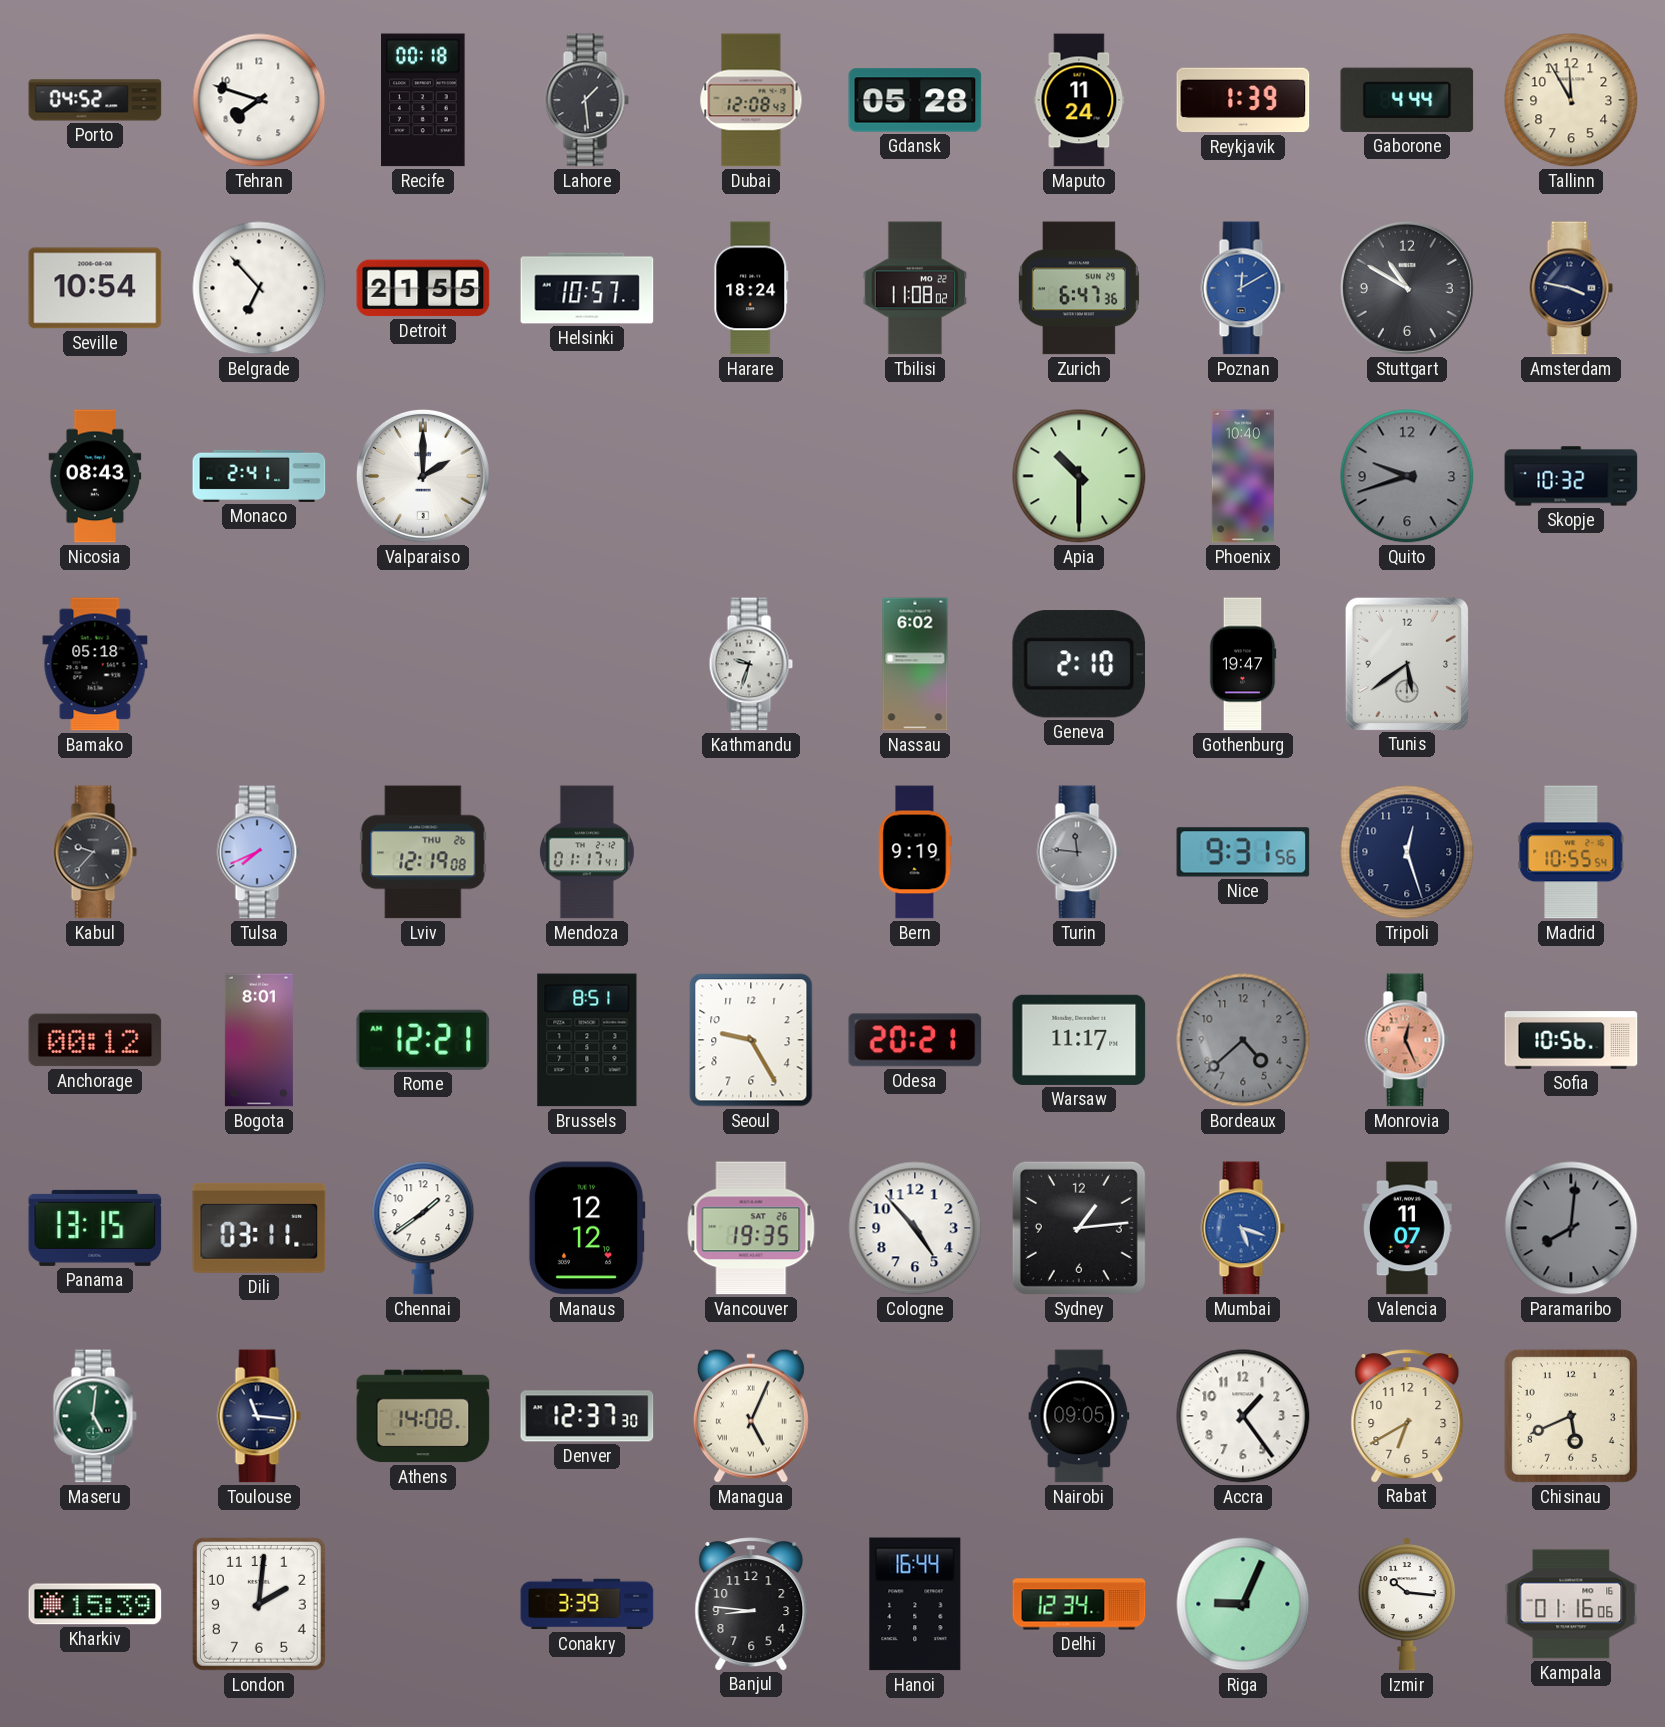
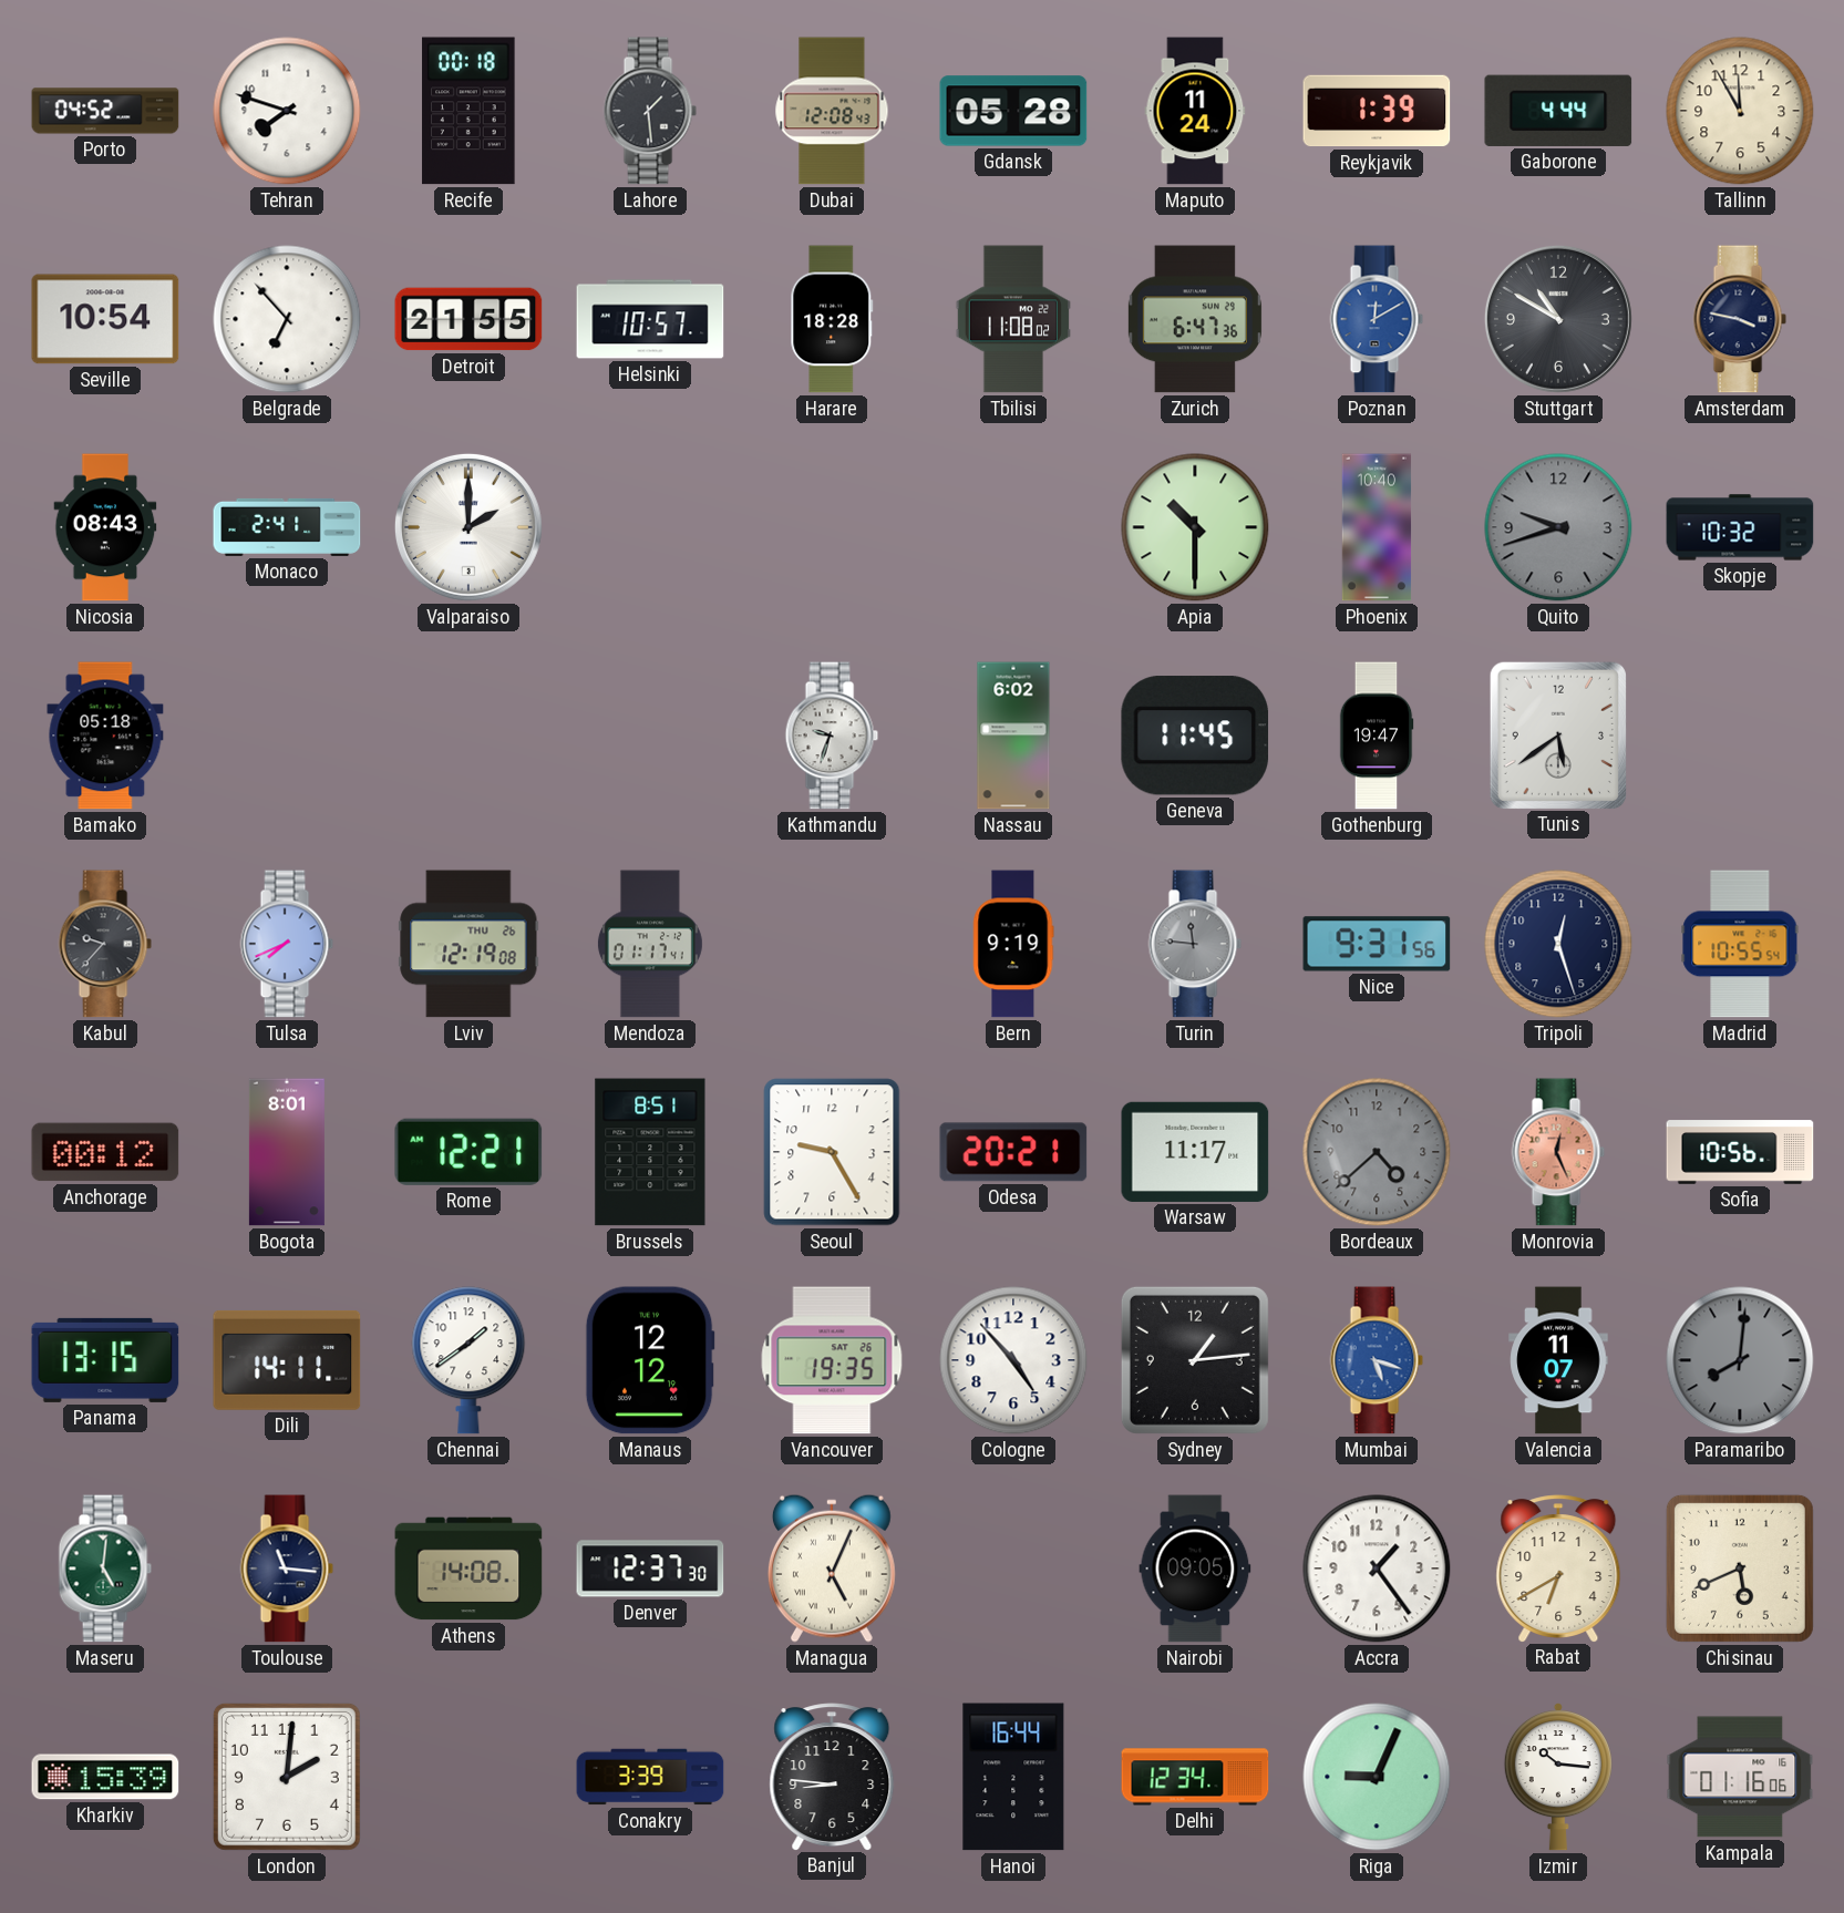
Harare: 18:24 -> 18:28 (832, 319)
Geneva: 2:10 -> 11:45 (1195, 736)
Dili: 03:11 -> 14:11 (287, 1360)
